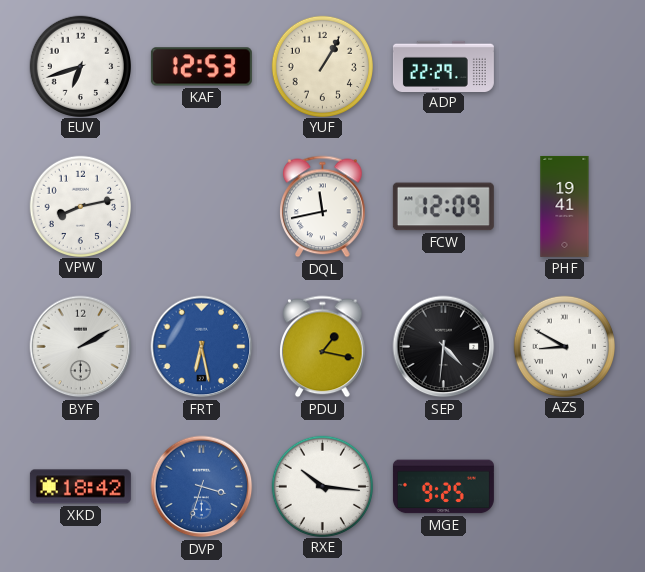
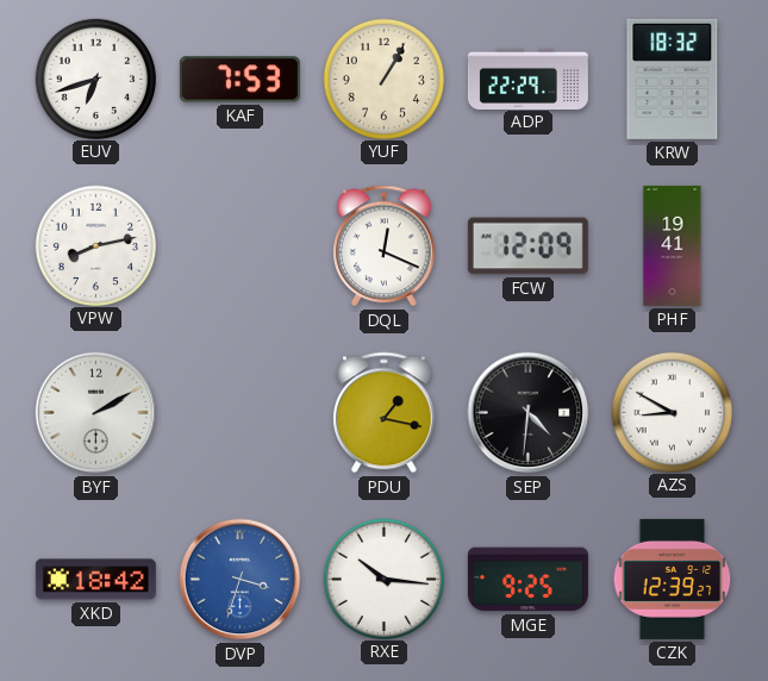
KAF: 12:53 -> 7:53 (239, 80)
KRW: none -> 18:32 (673, 79)
DQL: 11:43 -> 12:19 (385, 246)
FRT: 6:28 -> none (202, 347)
CZK: none -> 12:39 (673, 579)
